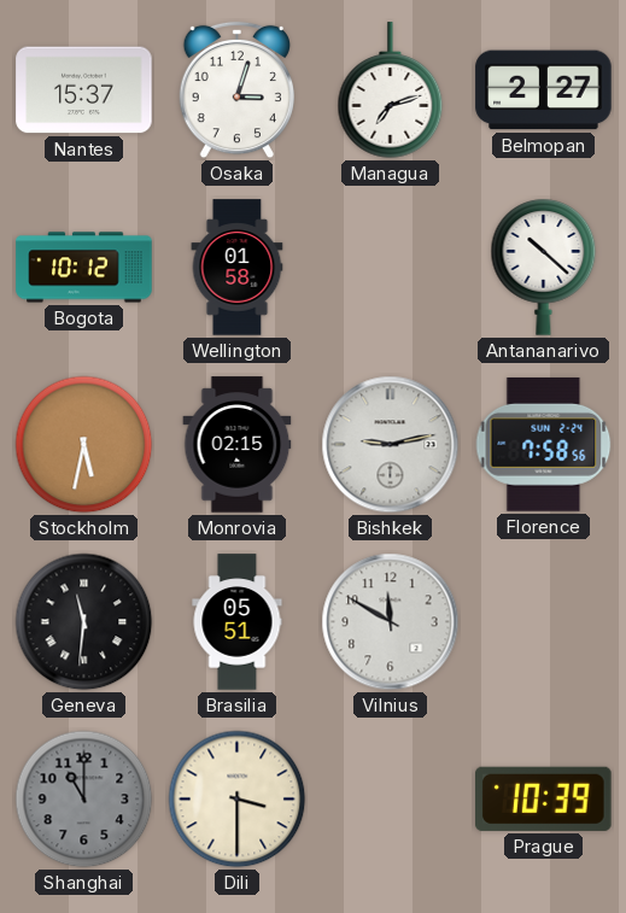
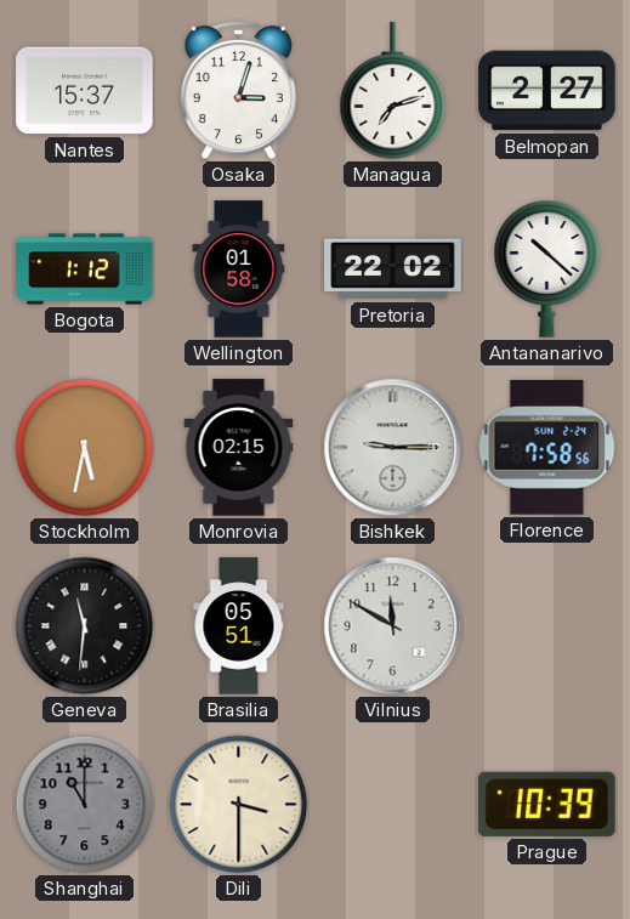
Bogota: 10:12 -> 1:12 (85, 270)
Pretoria: none -> 22:02 (393, 270)
Bishkek: 9:13 -> 9:15 (393, 448)
